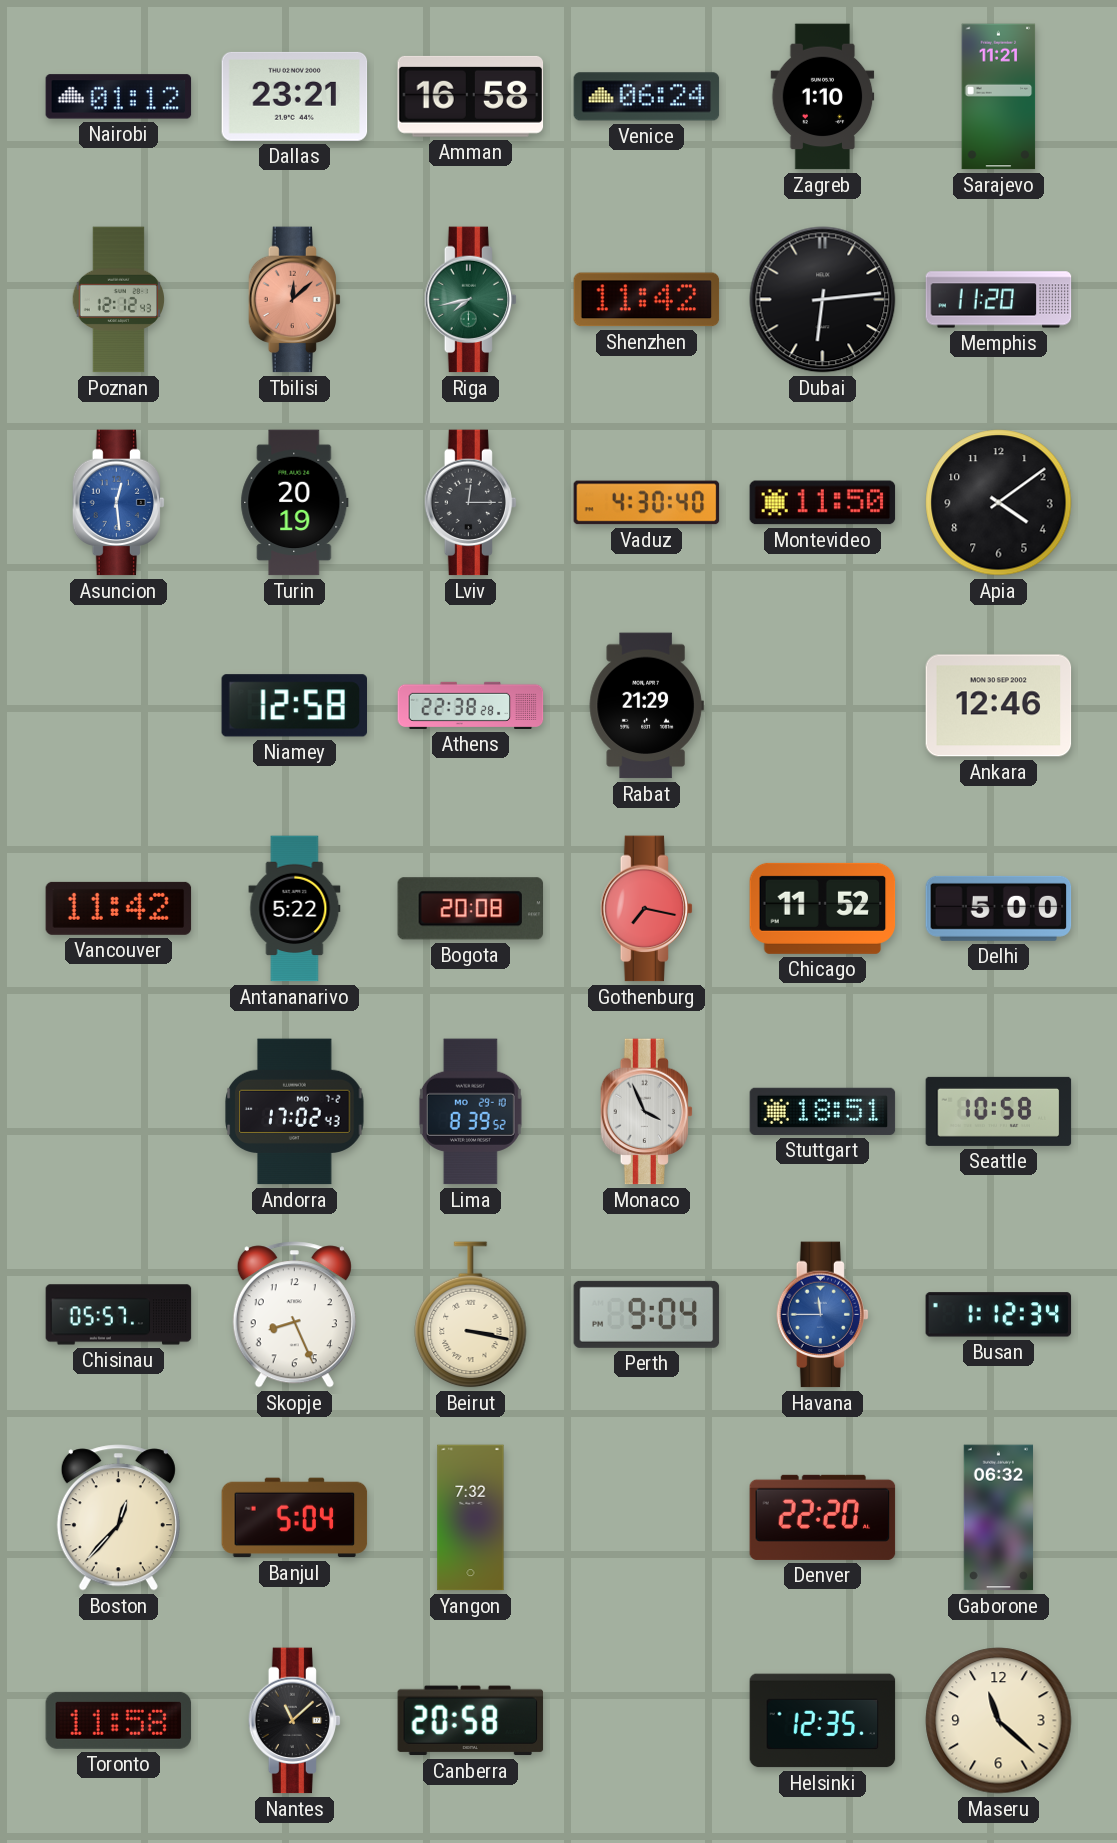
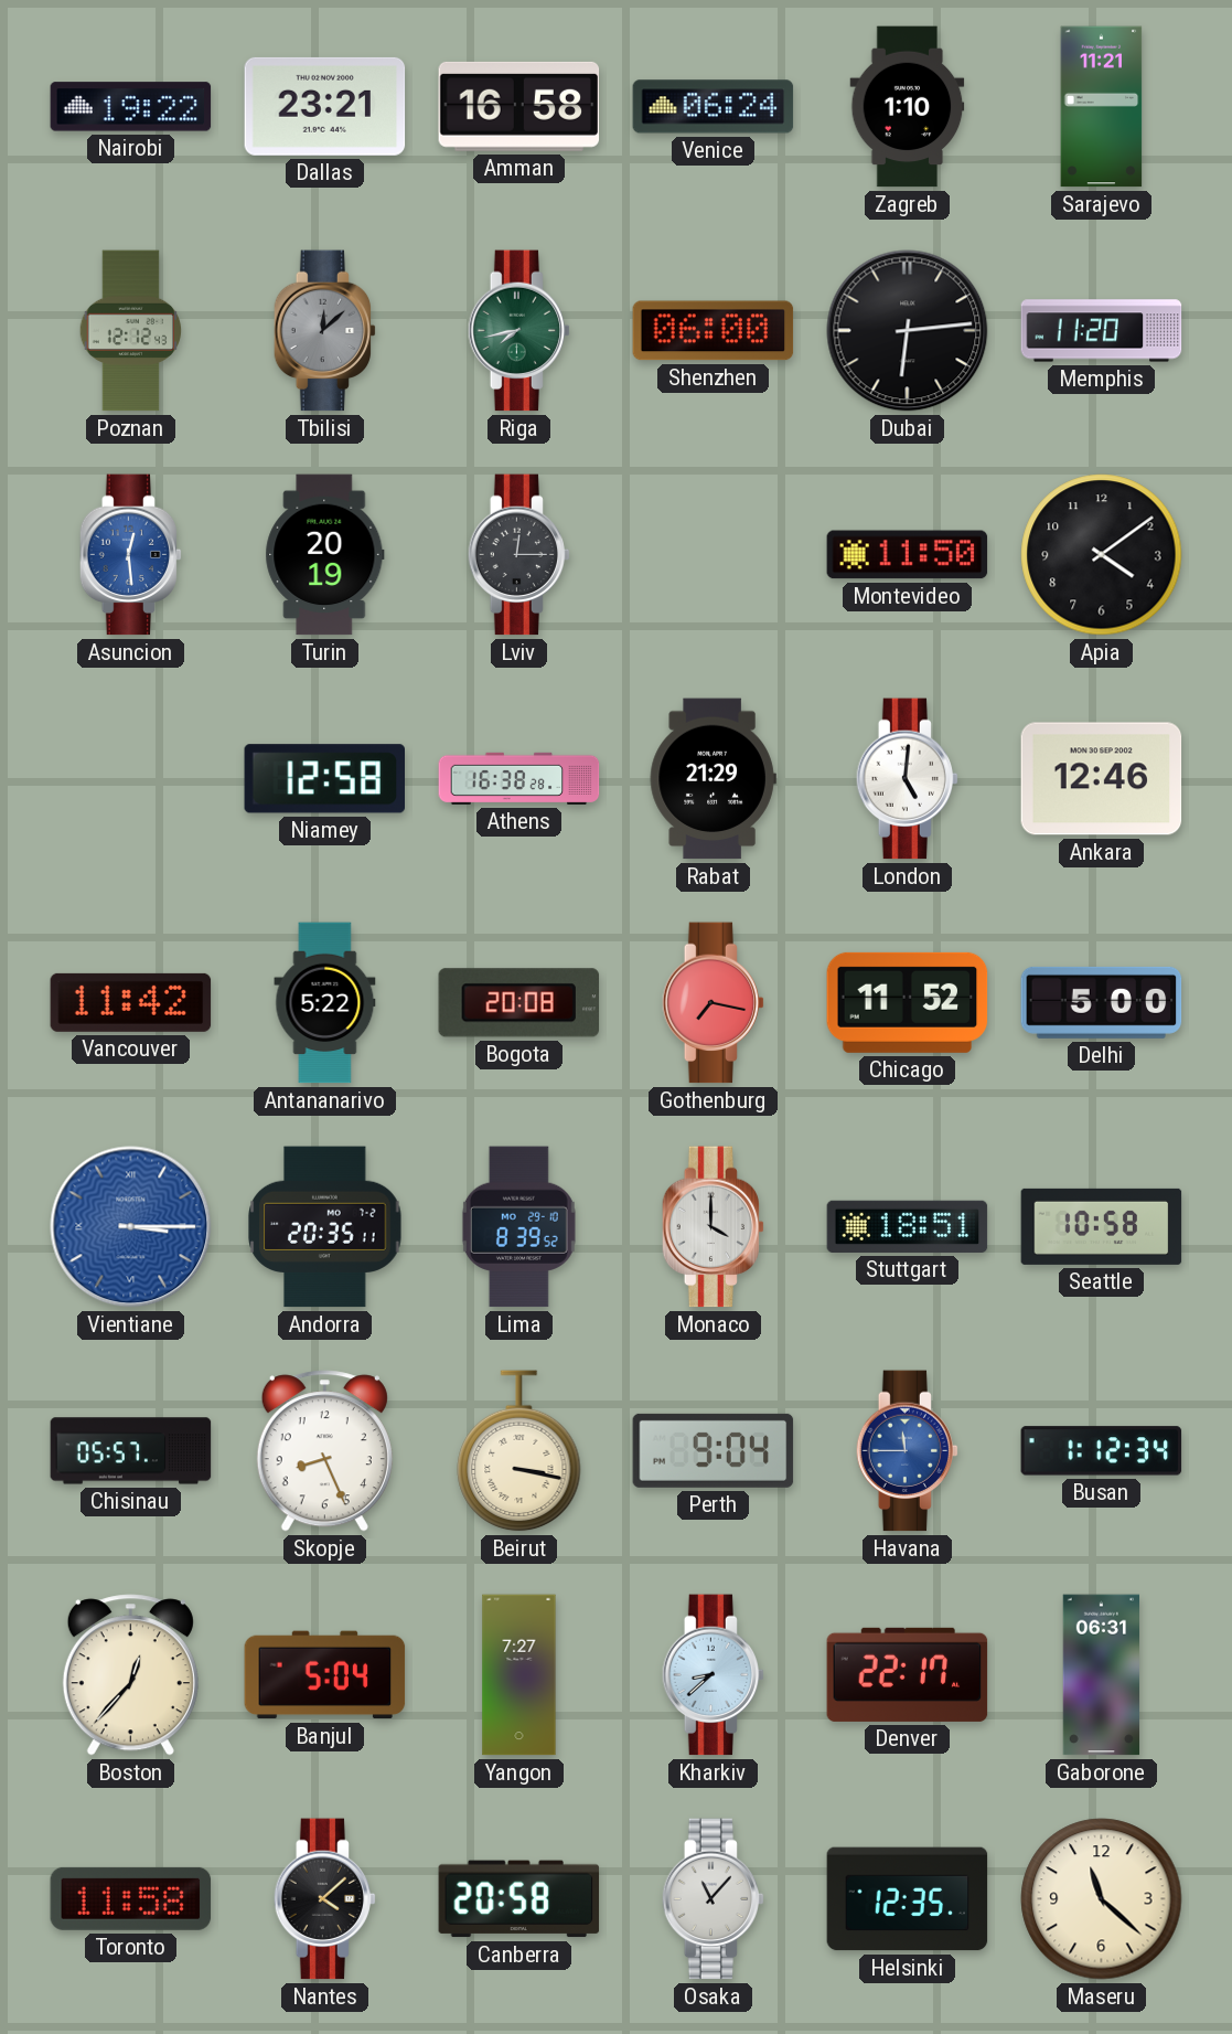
Nairobi: 01:12 -> 19:22 (131, 107)
Tbilisi dial: salmon -> grey (325, 331)
Shenzhen: 11:42 -> 06:00 (714, 331)
Vaduz: 4:30 -> none (647, 503)
Athens: 22:38 -> 16:38 (519, 778)
London: none -> 5:01 (908, 779)
Vientiane: none -> 3:15 (131, 1227)
Andorra: 17:02 -> 20:35 (325, 1227)
Monaco: 3:56 -> 4:00 (714, 1227)
Yangon: 7:32 -> 7:27 (519, 1675)
Kharkiv: none -> 8:38 (714, 1675)
Denver: 22:20 -> 22:17 (908, 1674)
Gaborone: 06:32 -> 06:31 (1102, 1675)
Nantes: 11:08 -> 4:08 (325, 1899)
Osaka: none -> 11:07 (714, 1899)
